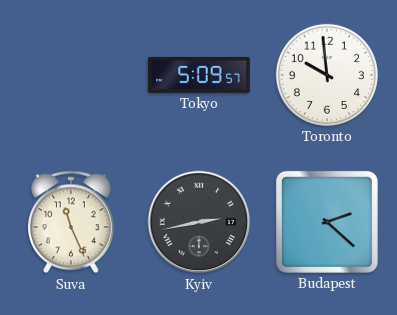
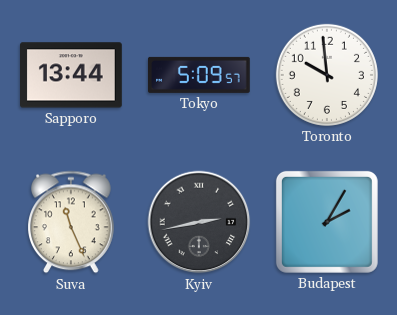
Sapporo: none -> 13:44 (72, 75)
Budapest: 2:22 -> 2:05 (327, 222)
